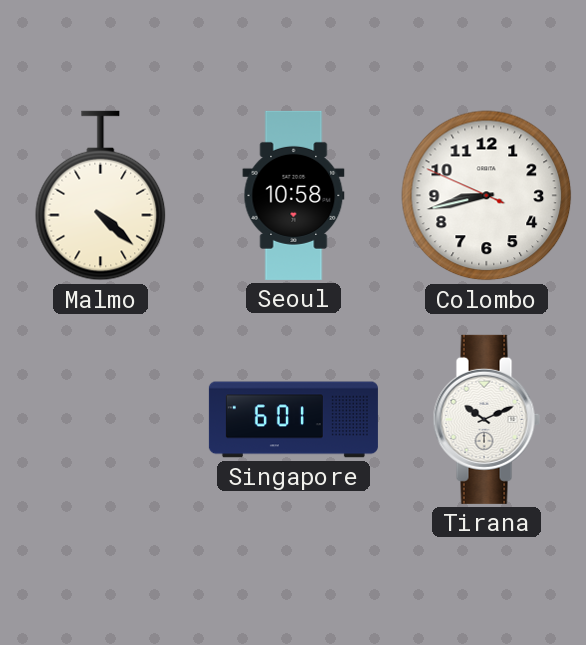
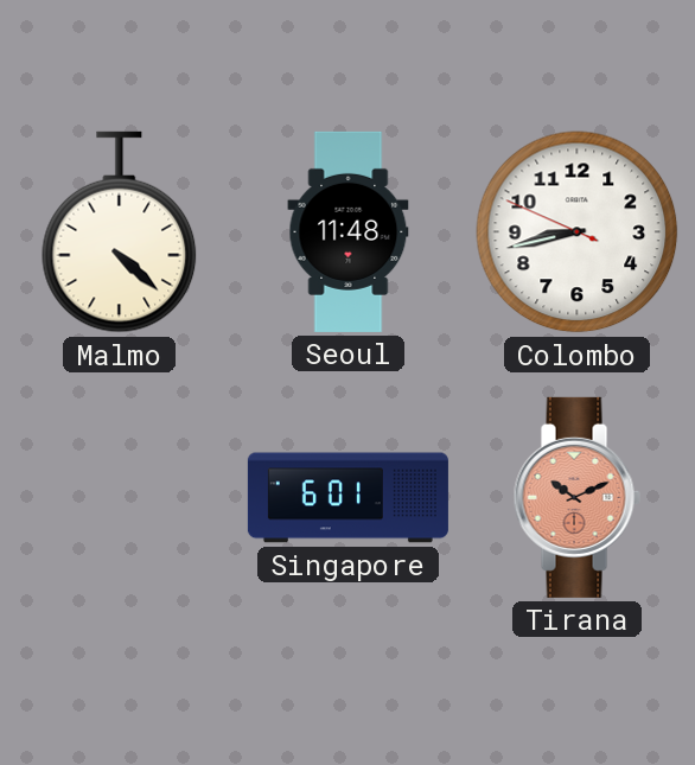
Seoul: 10:58 -> 11:48 (349, 231)
Tirana dial: white -> salmon (576, 497)
